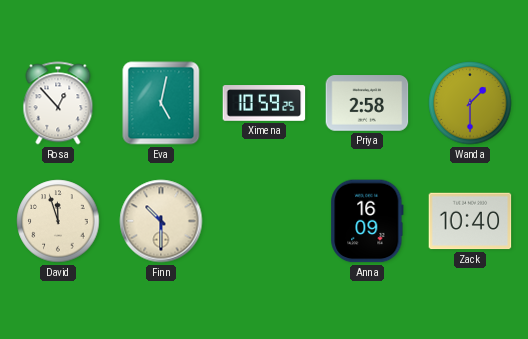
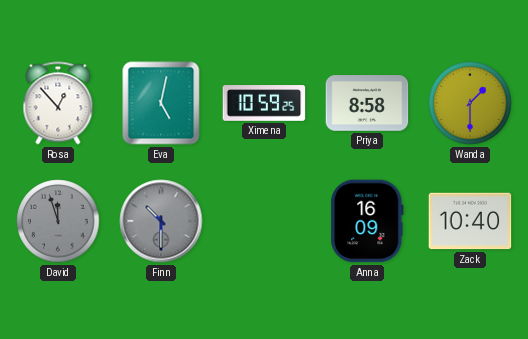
Priya: 2:58 -> 8:58 (367, 103)
David dial: cream -> grey (58, 221)
Finn dial: cream -> grey (161, 221)
